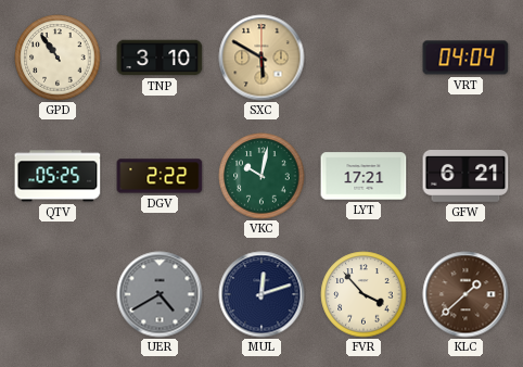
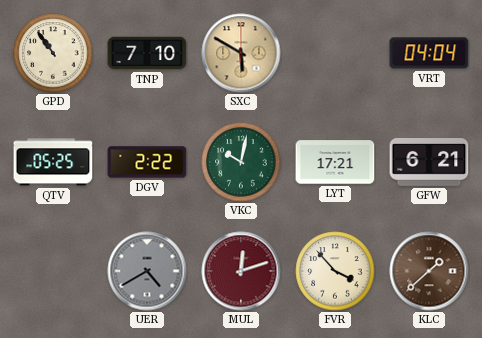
TNP: 3:10 -> 7:10 (147, 53)
MUL dial: navy -> burgundy (241, 271)
